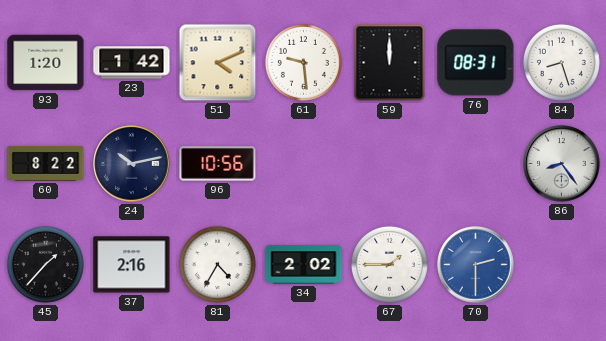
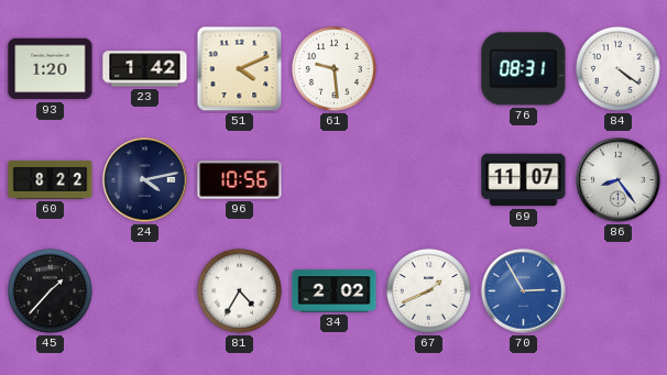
59: 12:00 -> none (390, 63)
84: 8:27 -> 4:21 (617, 68)
24: 10:13 -> 4:13 (145, 180)
69: none -> 11:07 (524, 180)
37: 2:16 -> none (132, 265)
67: 1:45 -> 1:41 (428, 290)
70: 2:30 -> 2:55 (524, 291)
